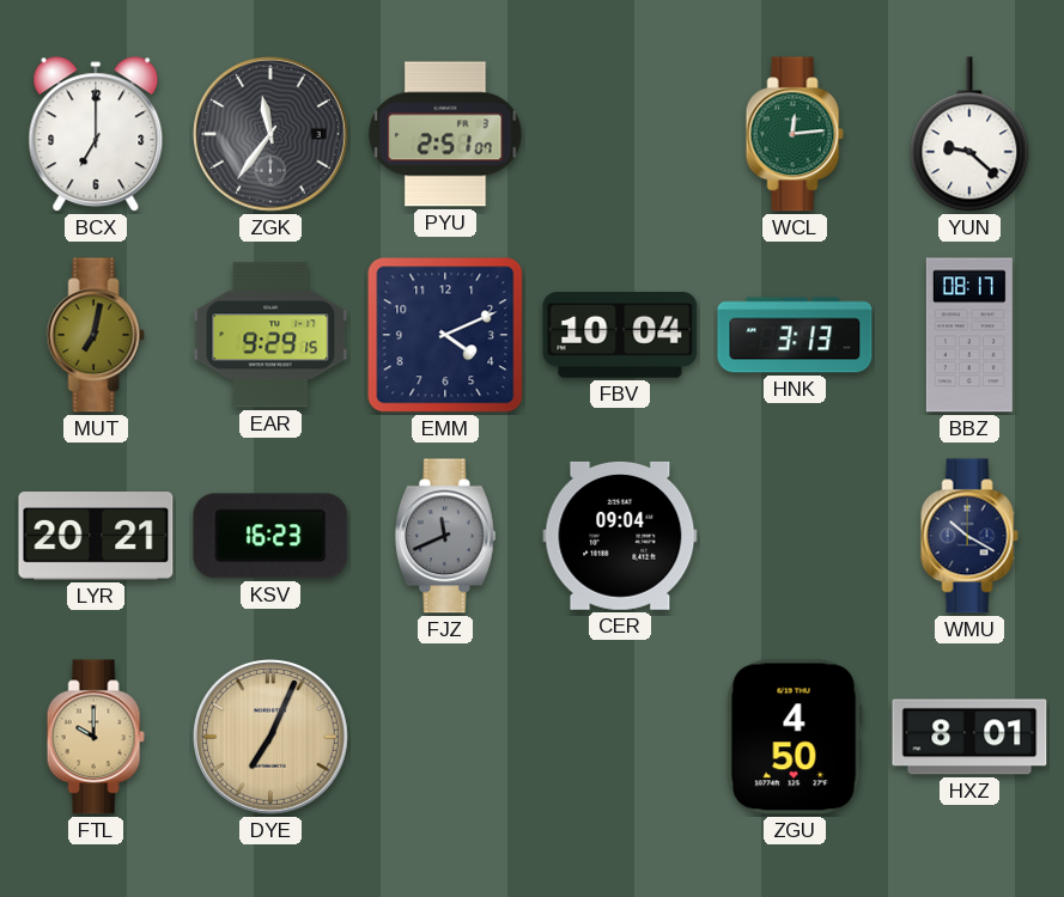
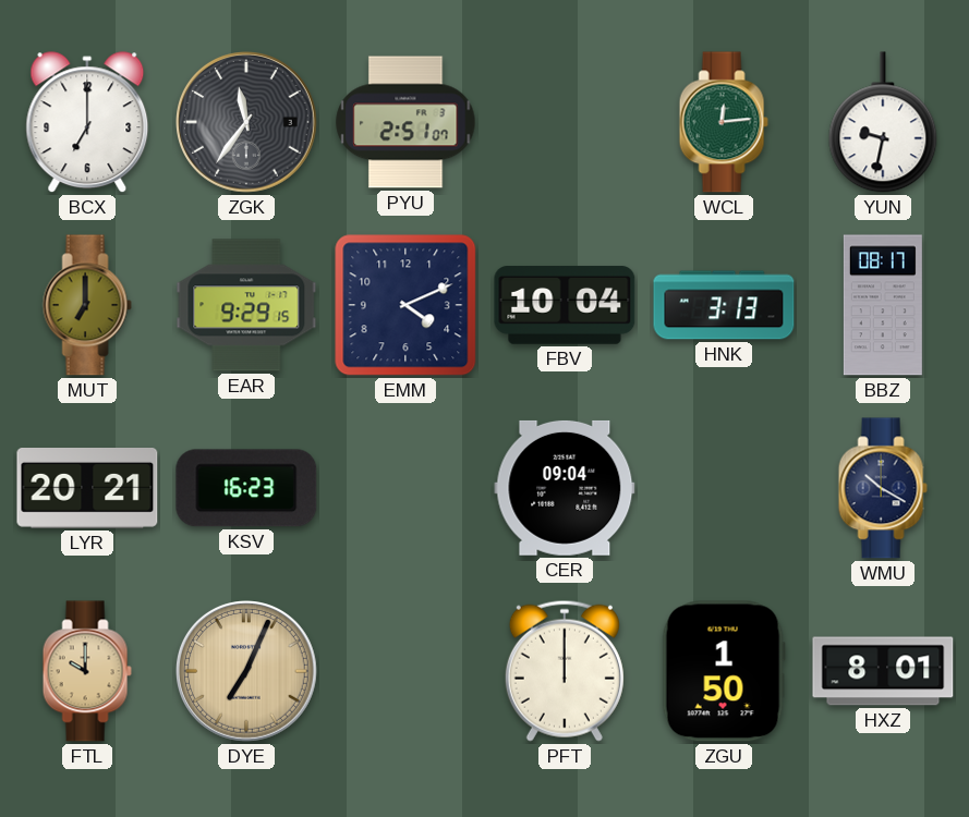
YUN: 9:22 -> 9:32 (883, 122)
MUT: 7:02 -> 7:00 (87, 305)
FJZ: 11:41 -> none (445, 536)
PFT: none -> 12:00 (565, 671)
ZGU: 4:50 -> 1:50 (724, 671)
